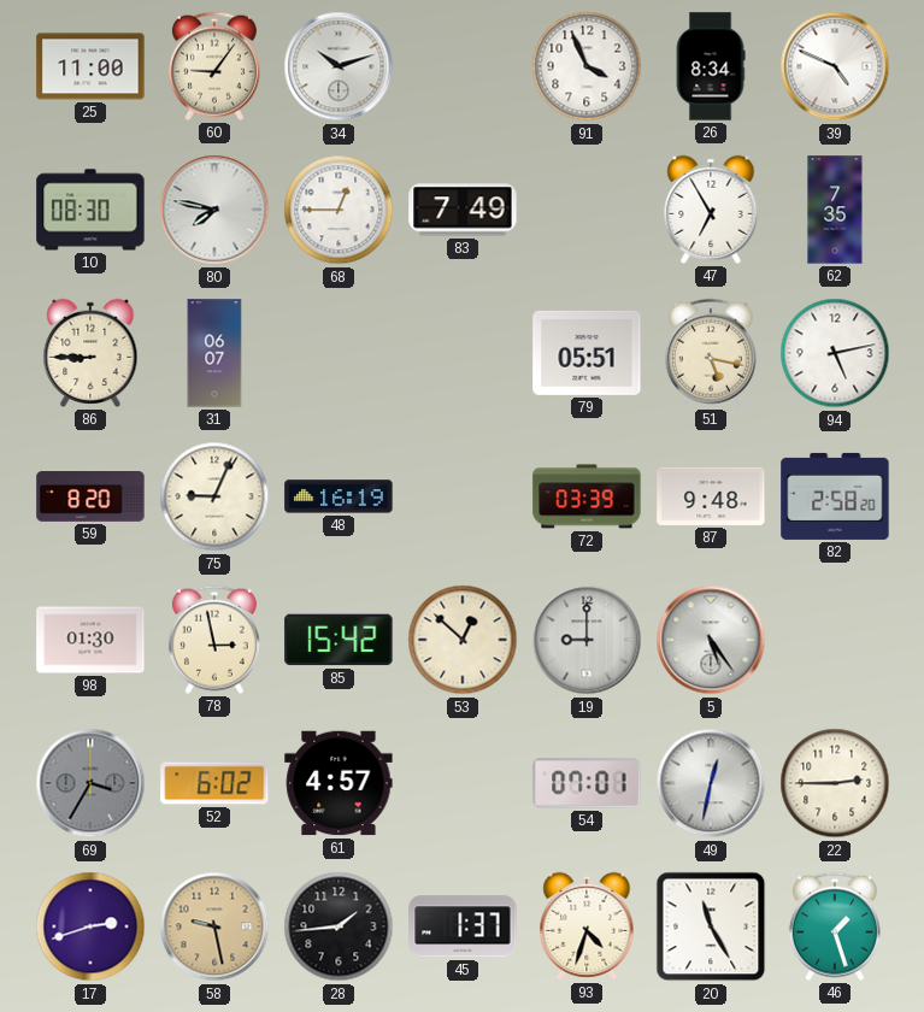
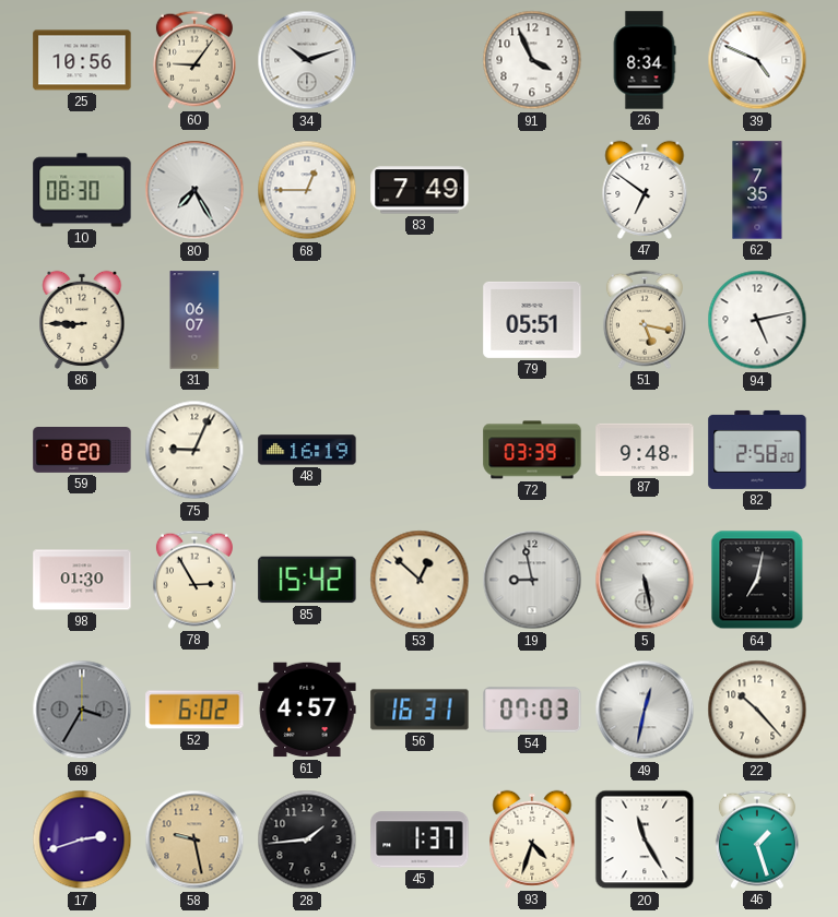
25: 11:00 -> 10:56 (82, 60)
80: 7:47 -> 7:25 (194, 190)
47: 6:55 -> 6:51 (645, 190)
78: 2:58 -> 2:55 (194, 580)
19: 9:00 -> 8:58 (532, 580)
5: 5:24 -> 5:28 (645, 580)
64: none -> 7:02 (757, 580)
56: none -> 16:31 (420, 710)
54: 07:01 -> 07:03 (532, 710)
22: 2:45 -> 10:23 (757, 710)
